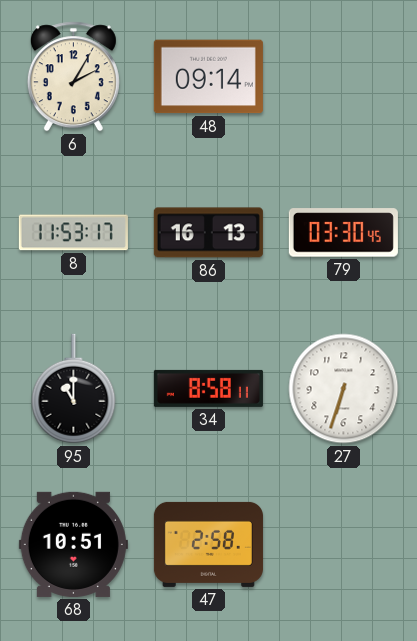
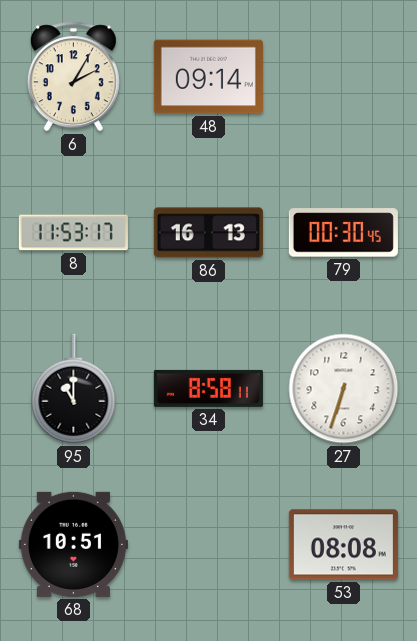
79: 03:30 -> 00:30 (343, 233)
47: 2:58 -> none (208, 544)
53: none -> 08:08 (343, 545)
